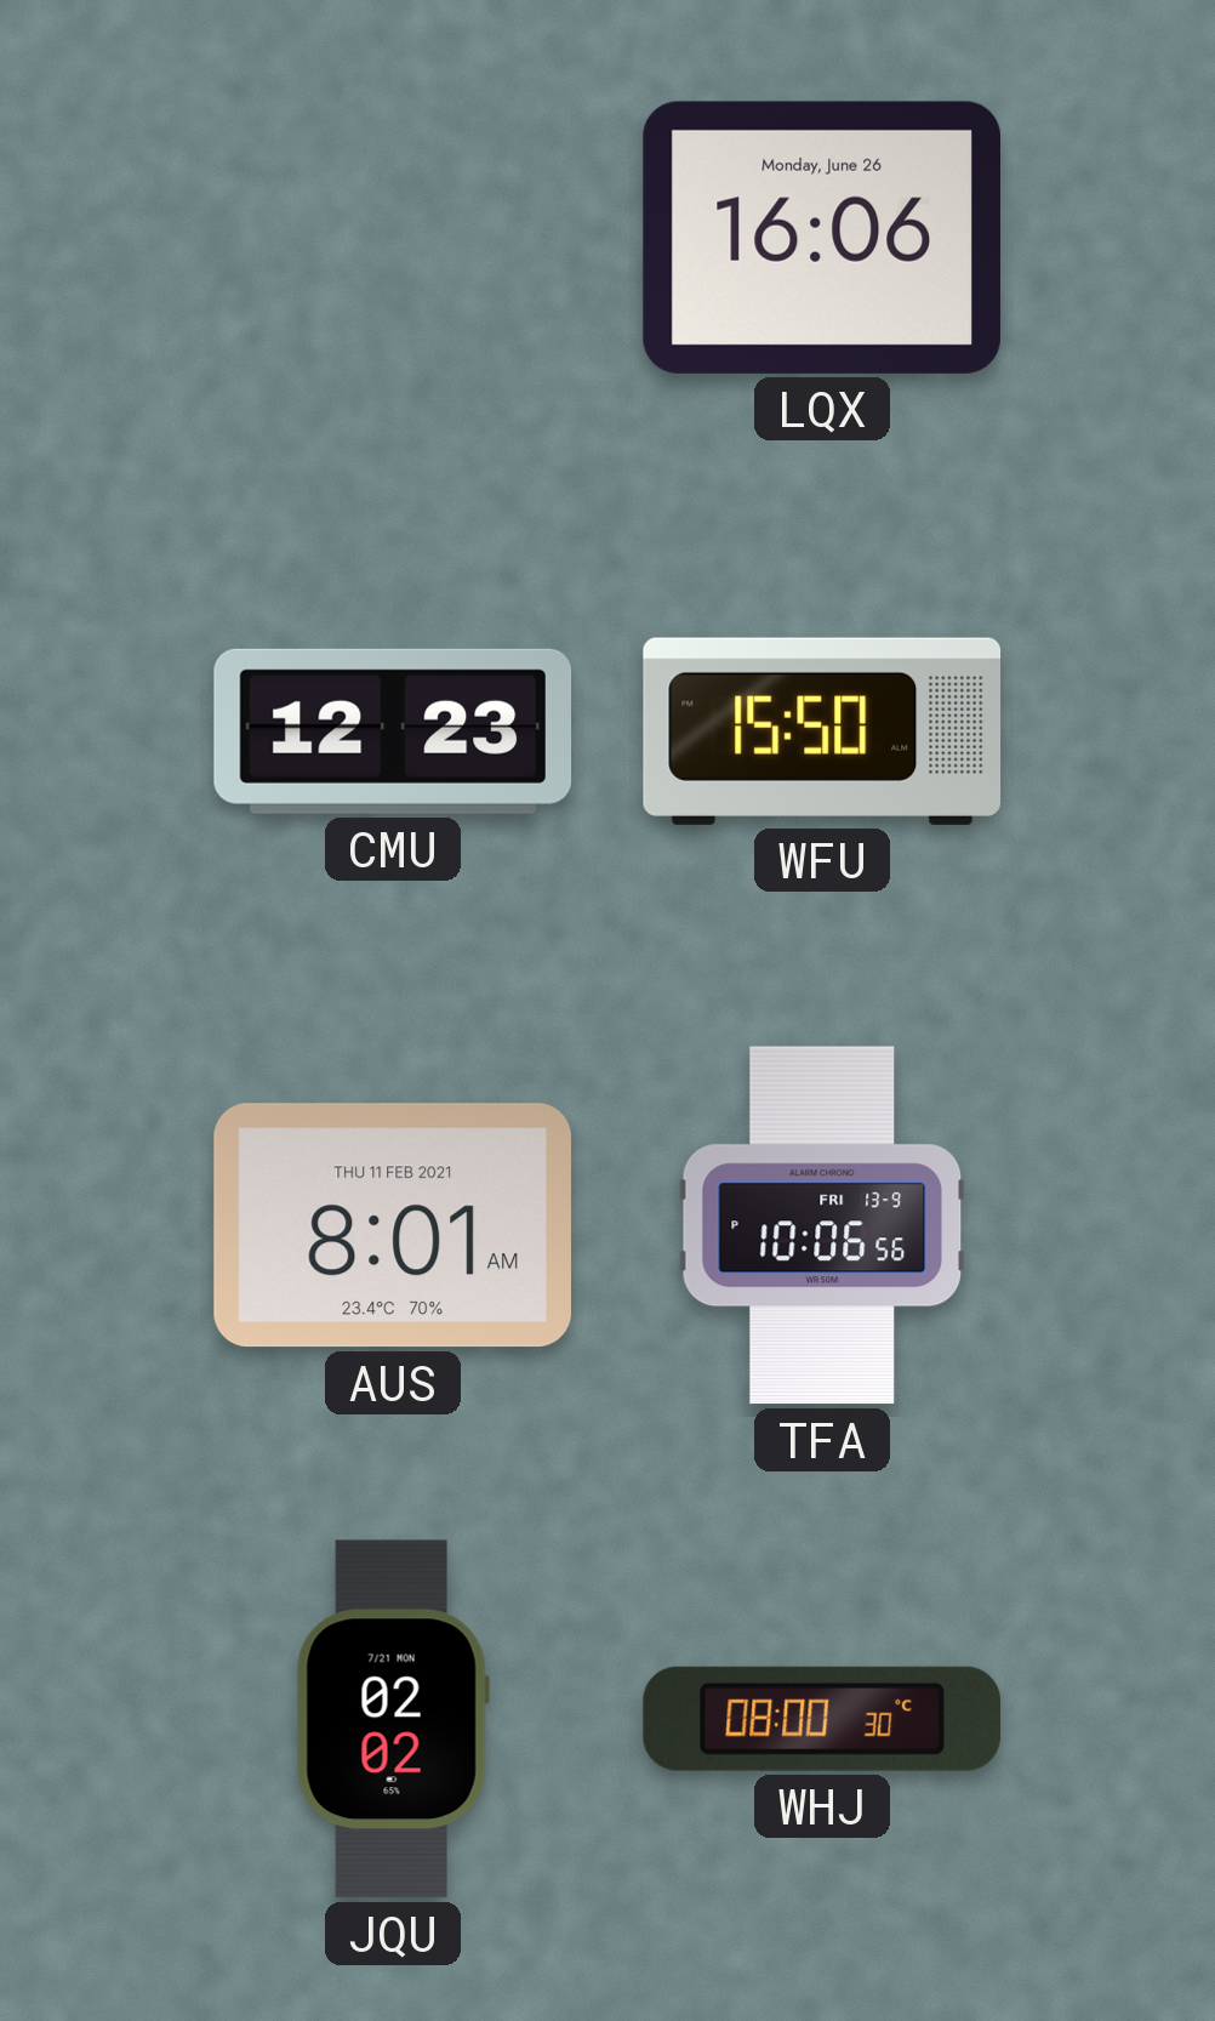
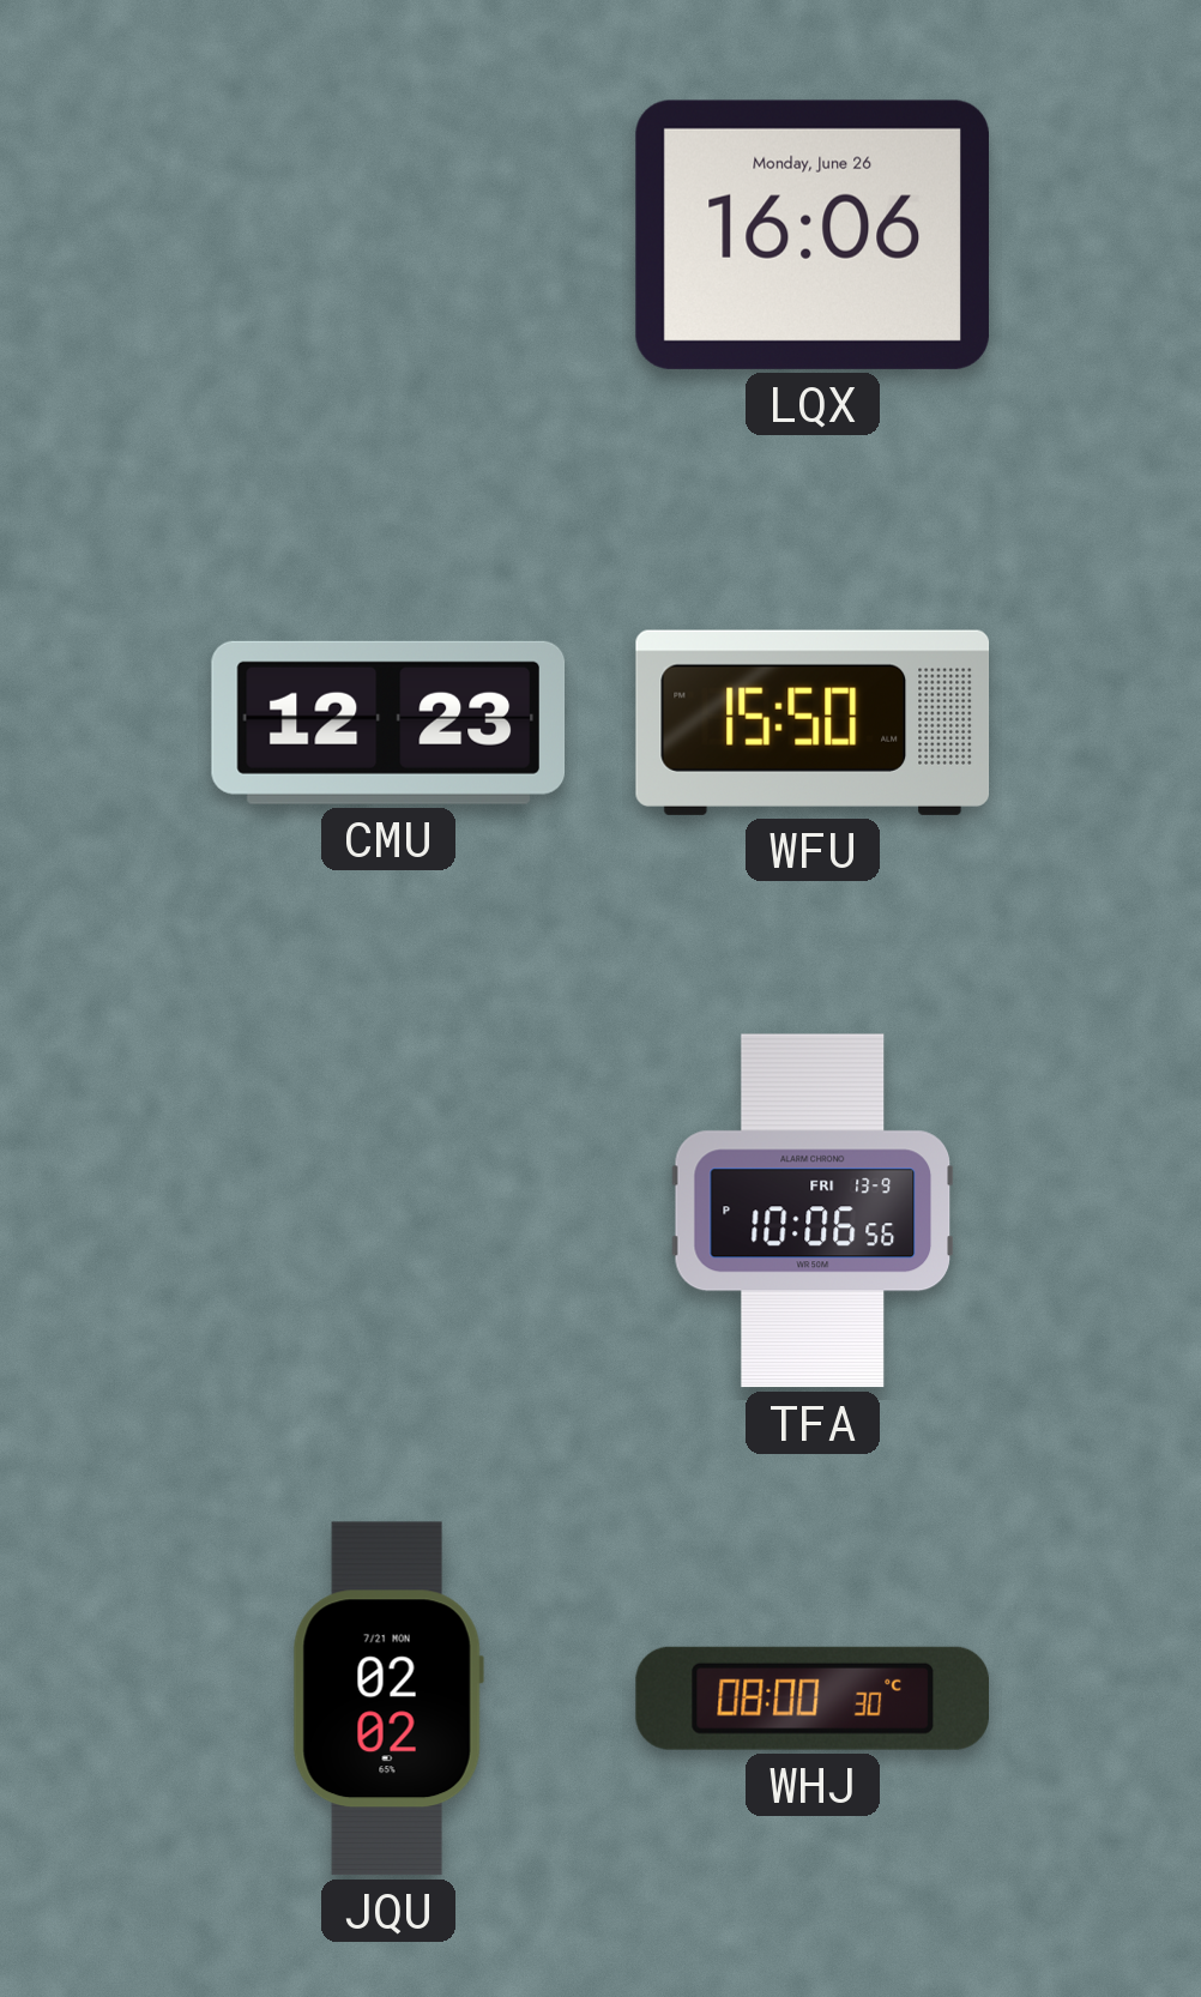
AUS: 8:01 -> none (393, 1225)
